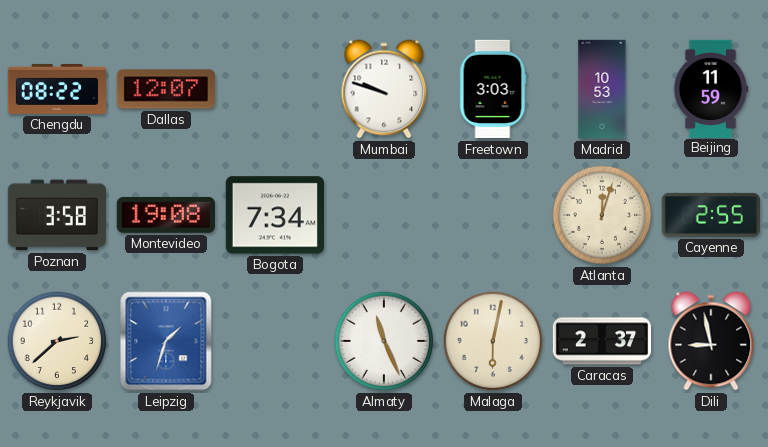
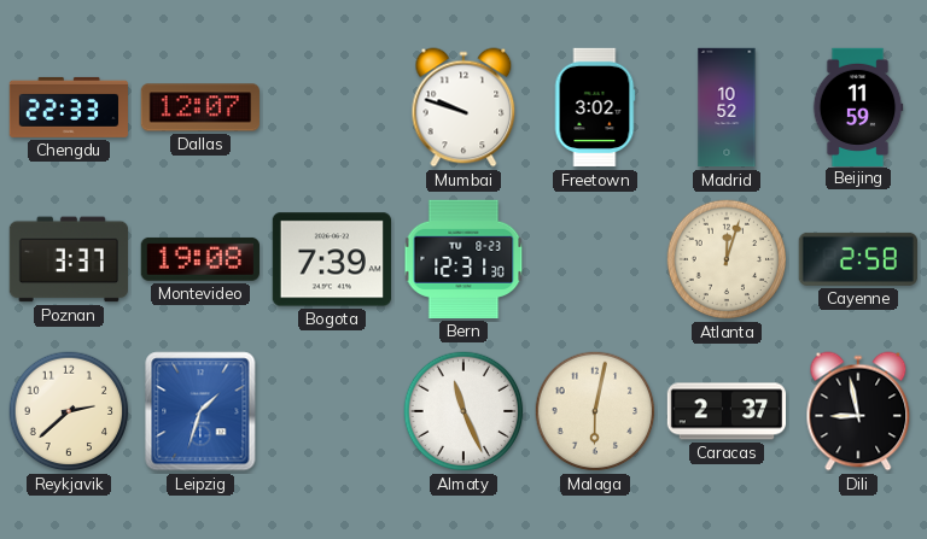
Chengdu: 08:22 -> 22:33 (68, 107)
Freetown: 3:03 -> 3:02 (595, 107)
Madrid: 10:53 -> 10:52 (727, 107)
Poznan: 3:58 -> 3:37 (68, 259)
Bogota: 7:34 -> 7:39 (332, 259)
Bern: none -> 12:31 (463, 259)
Cayenne: 2:55 -> 2:58 (858, 259)
